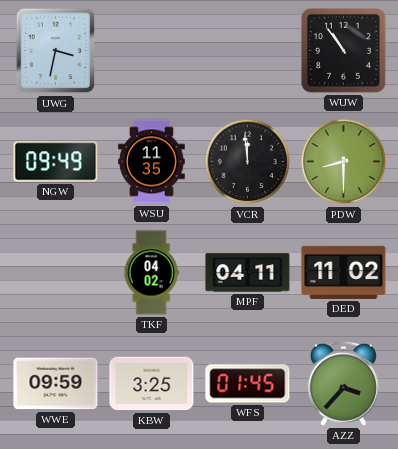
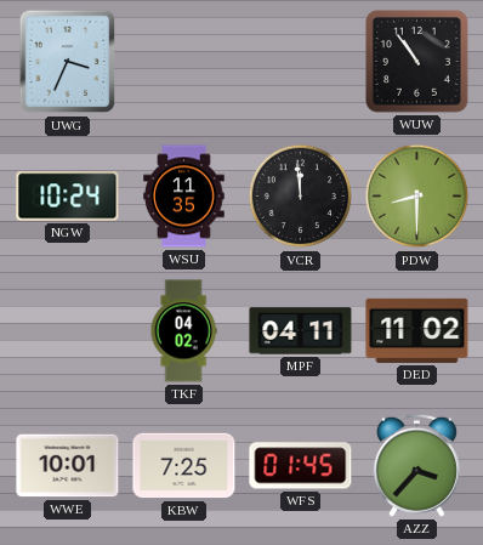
UWG: 3:32 -> 3:34 (68, 62)
NGW: 09:49 -> 10:24 (68, 197)
WWE: 09:59 -> 10:01 (68, 466)
KBW: 3:25 -> 7:25 (184, 466)
